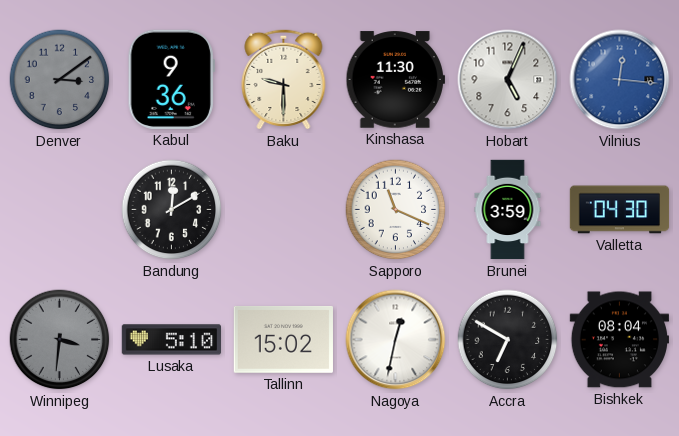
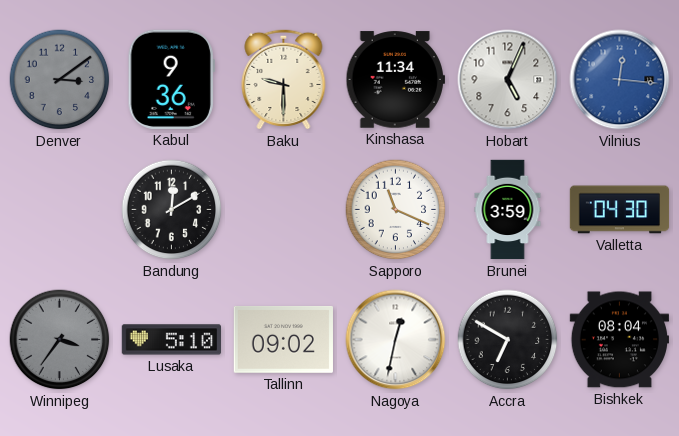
Kinshasa: 11:30 -> 11:34 (395, 80)
Winnipeg: 3:31 -> 3:36 (60, 340)
Tallinn: 15:02 -> 09:02 (283, 339)
